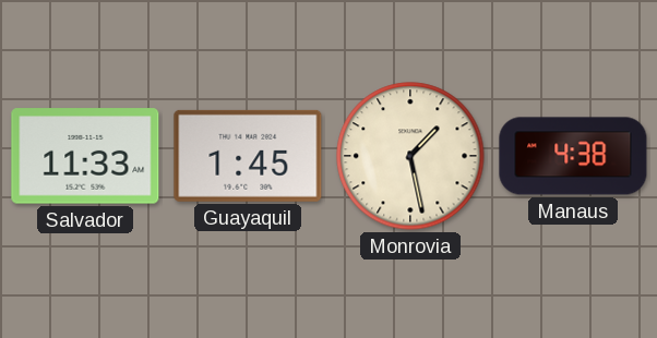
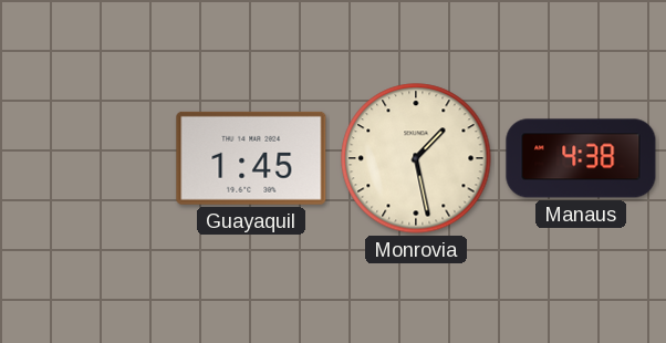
Salvador: 11:33 -> none (85, 156)
